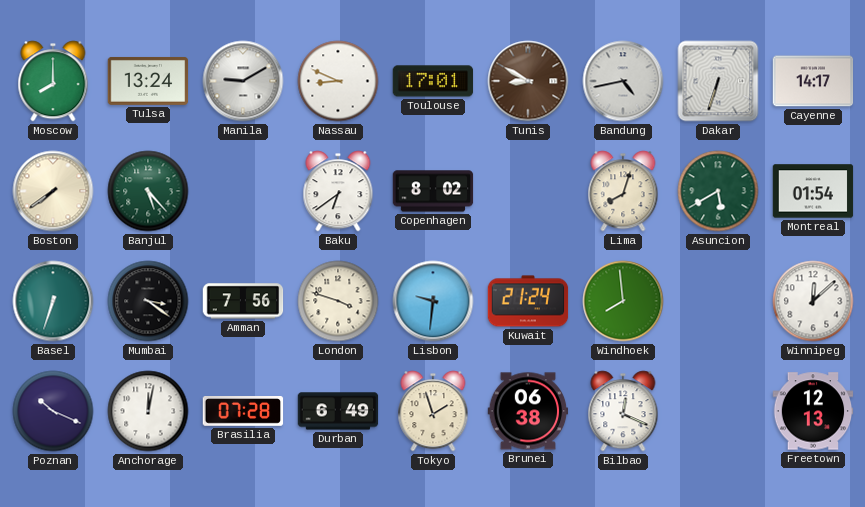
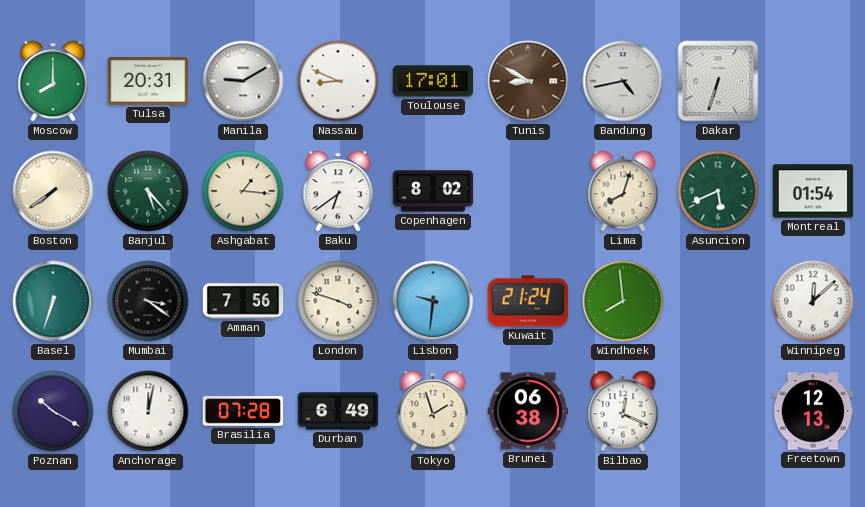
Tulsa: 13:24 -> 20:31 (148, 81)
Cayenne: 14:17 -> none (813, 81)
Ashgabat: none -> 1:16 (243, 191)
Asuncion: 5:40 -> 5:41 (718, 191)
Poznan: 10:19 -> 10:20 (53, 411)
